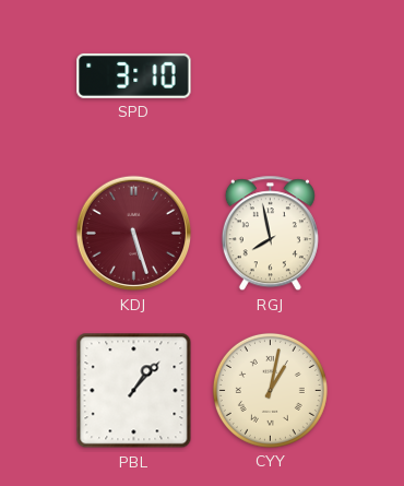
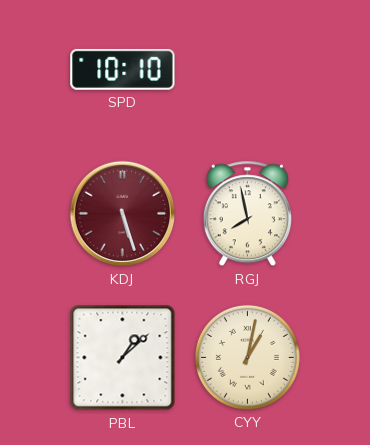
SPD: 3:10 -> 10:10 (123, 69)
PBL: 1:07 -> 1:08 (123, 358)
